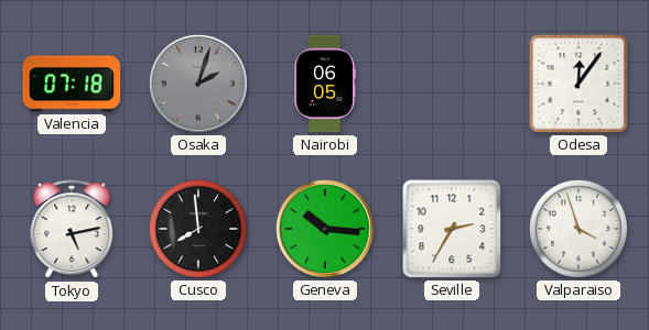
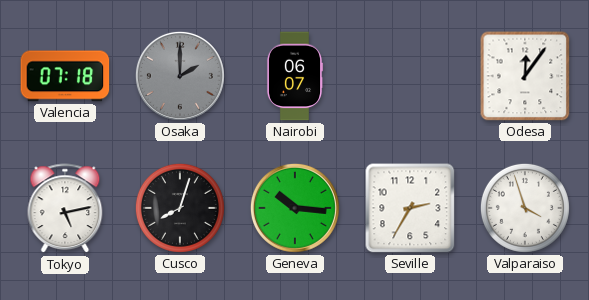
Osaka: 2:03 -> 2:00 (180, 76)
Nairobi: 06:05 -> 06:07 (295, 76)
Cusco: 7:59 -> 8:03 (180, 208)
